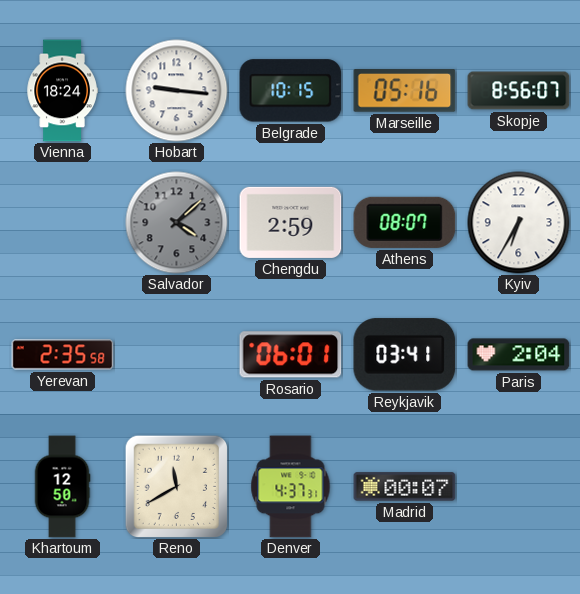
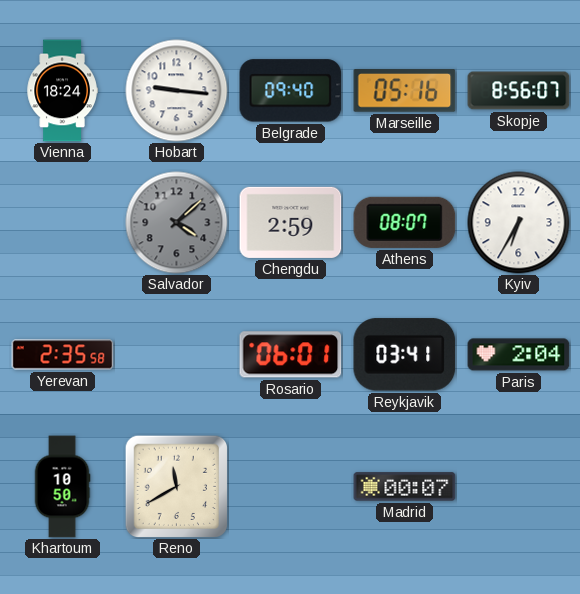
Belgrade: 10:15 -> 09:40 (291, 91)
Khartoum: 12:50 -> 10:50 (62, 487)
Denver: 4:37 -> none (291, 487)
